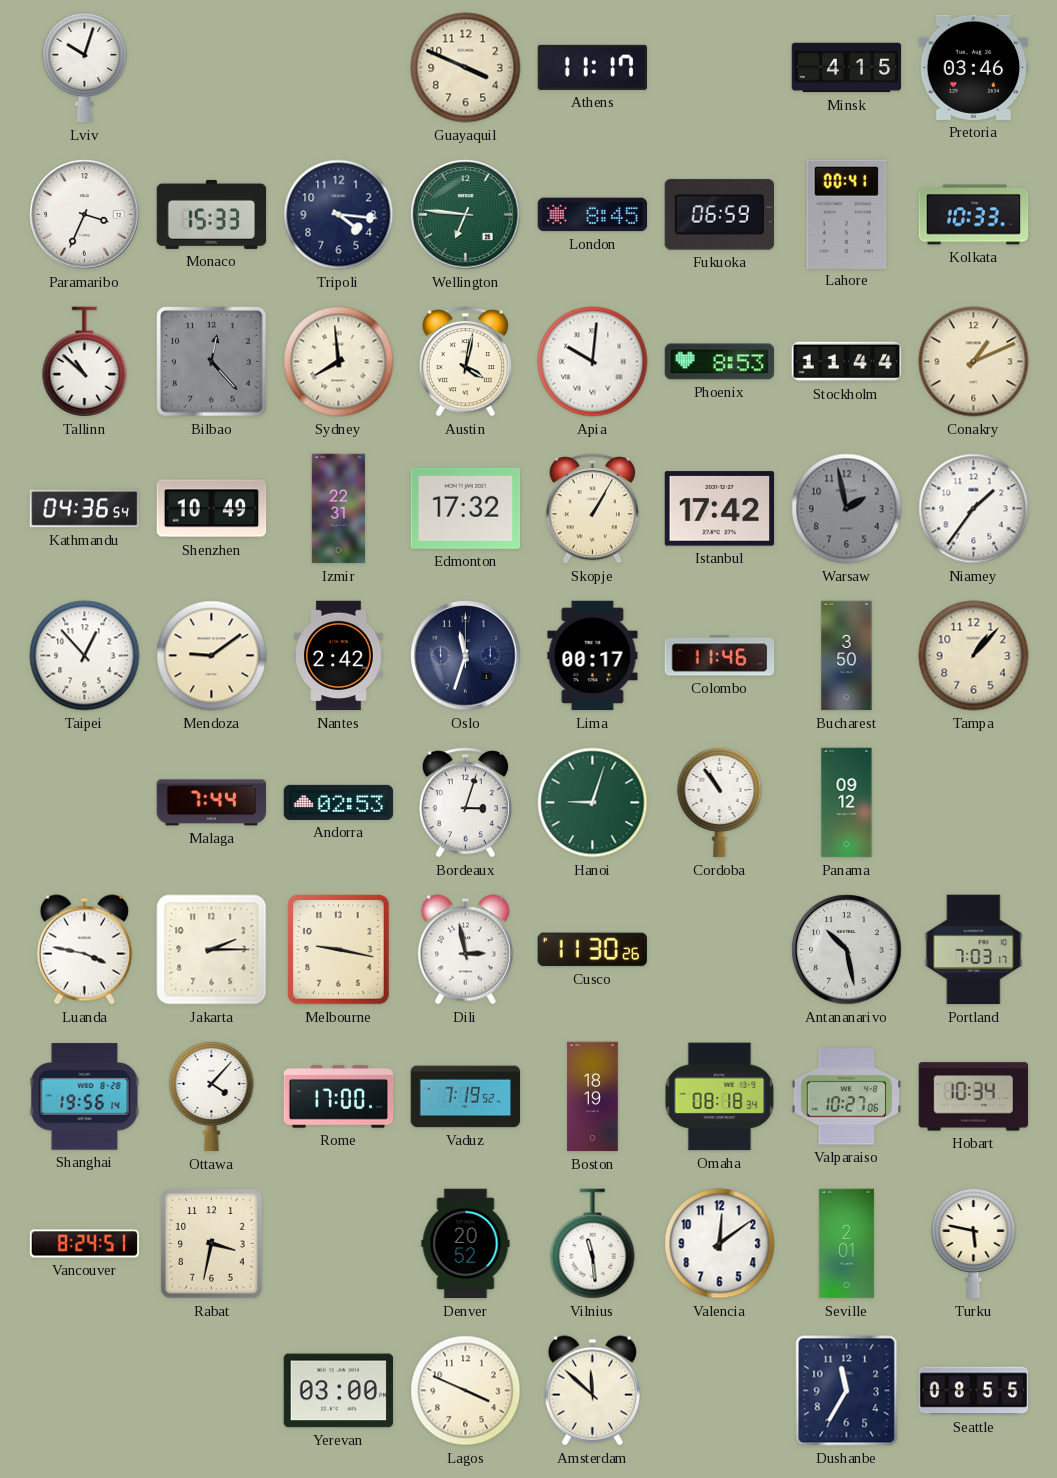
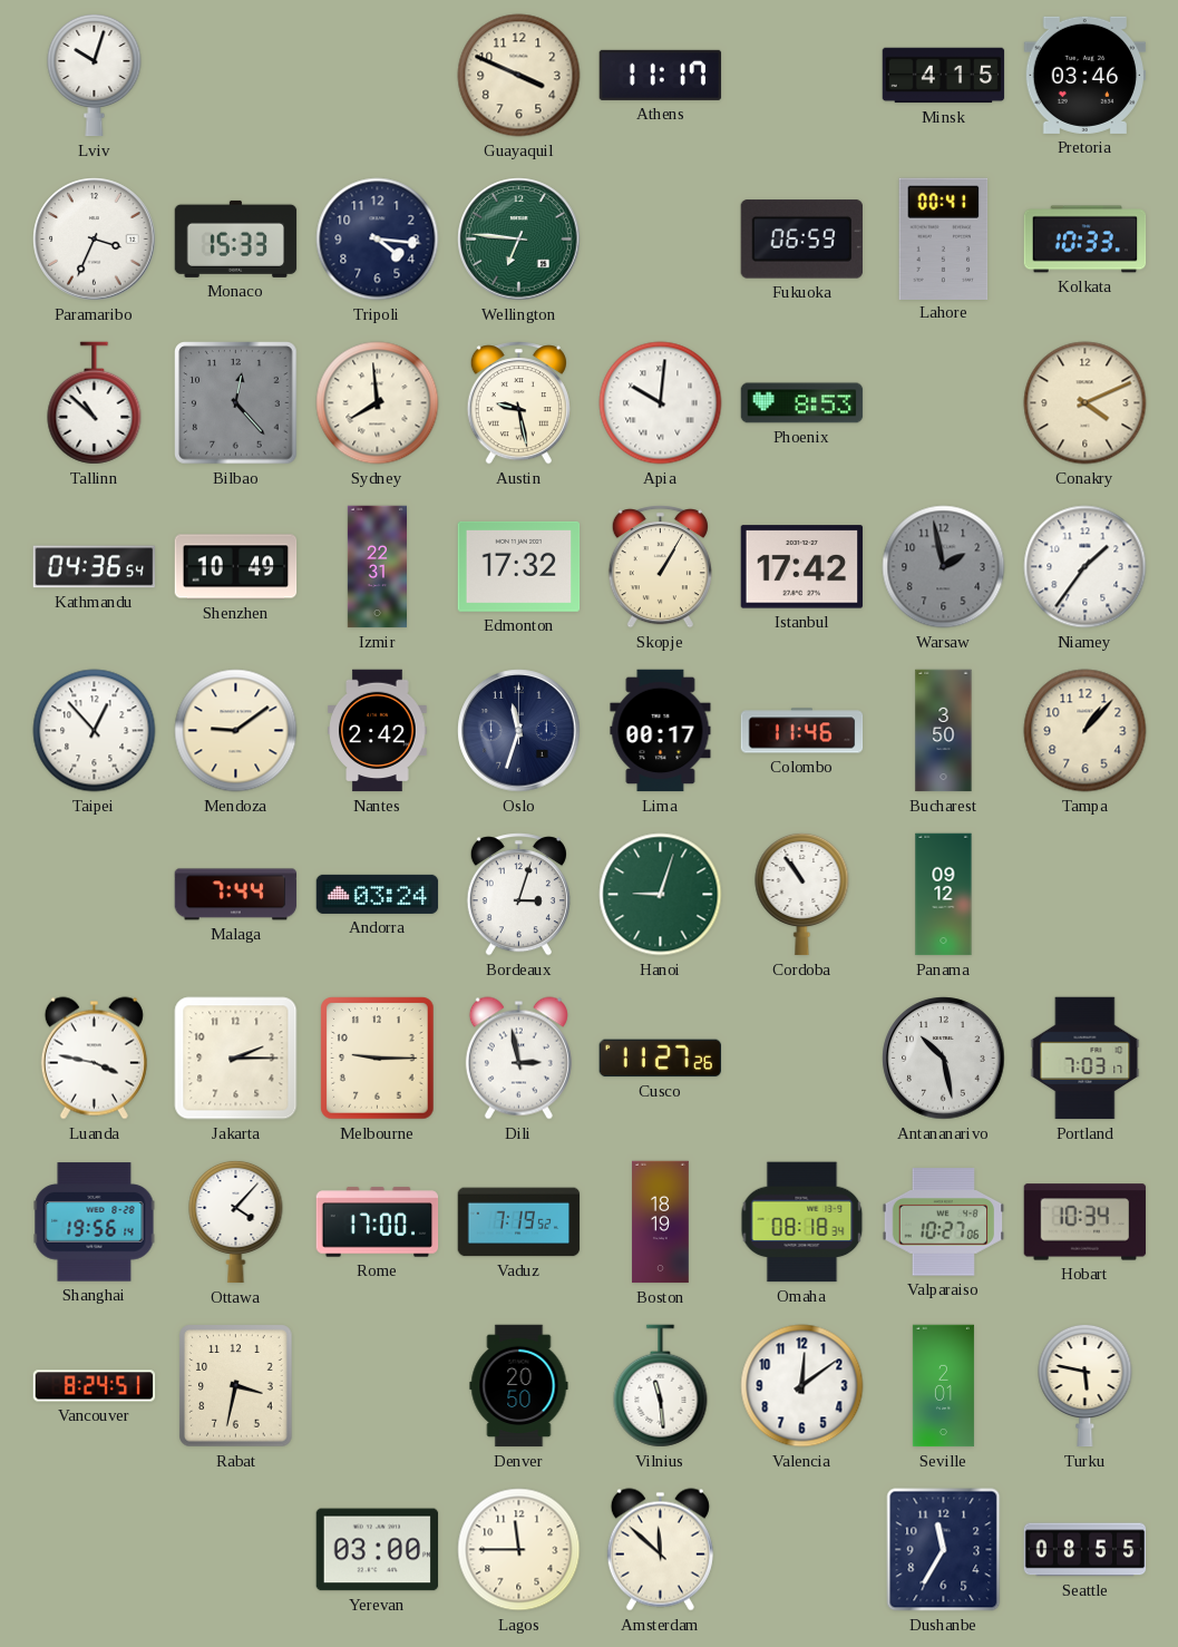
London: 8:45 -> none (593, 215)
Austin: 4:02 -> 9:28 (518, 403)
Stockholm: 11:44 -> none (847, 362)
Conakry: 1:11 -> 4:11 (1085, 403)
Andorra: 02:53 -> 03:24 (378, 894)
Melbourne: 9:17 -> 9:15 (378, 1059)
Cusco: 11:30 -> 11:27 (661, 1059)
Denver: 20:52 -> 20:50 (519, 1386)
Lagos: 3:49 -> 11:45 (519, 1550)
